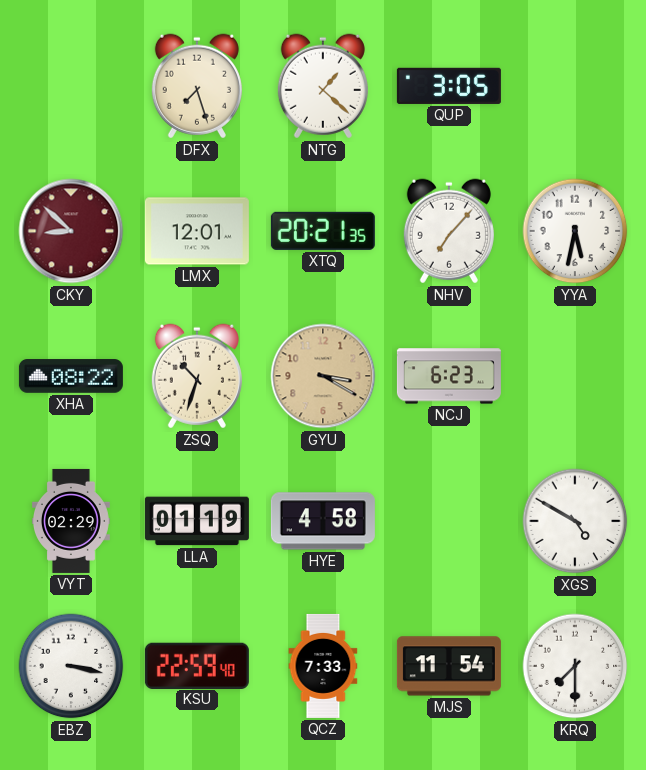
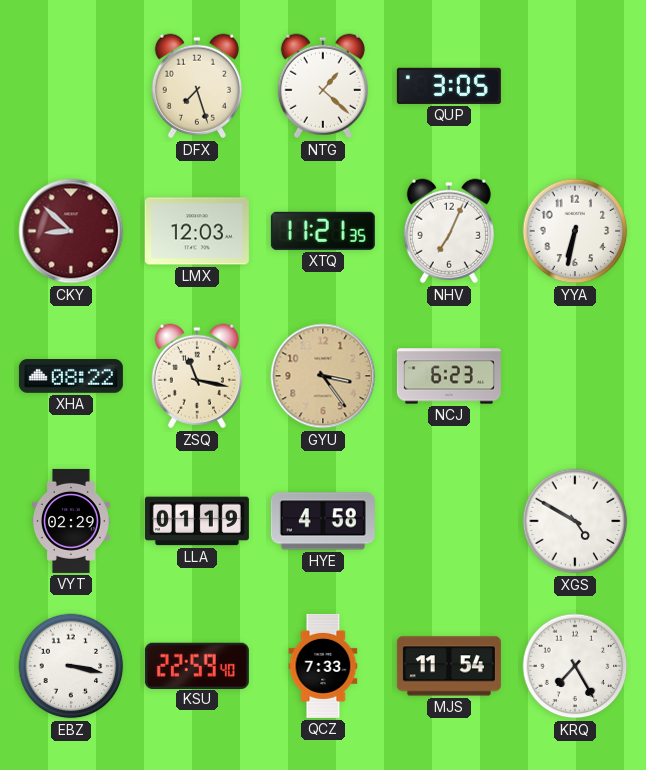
LMX: 12:01 -> 12:03 (197, 231)
XTQ: 20:21 -> 11:21 (323, 231)
NHV: 7:07 -> 7:04 (449, 231)
YYA: 5:32 -> 6:32 (575, 231)
ZSQ: 10:33 -> 11:17 (197, 376)
GYU: 3:20 -> 3:24 (323, 376)
KRQ: 7:30 -> 7:25 (575, 666)
